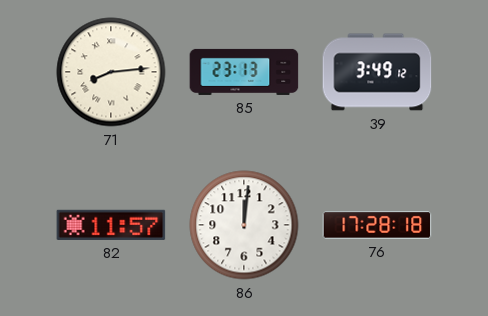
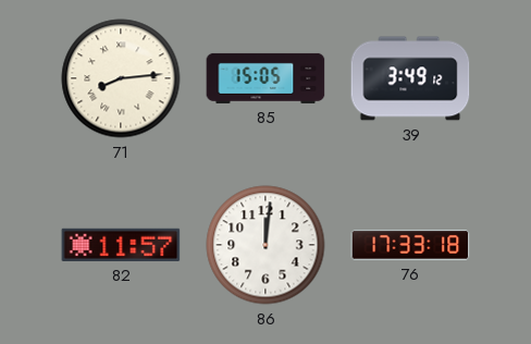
85: 23:13 -> 15:05 (265, 78)
76: 17:28 -> 17:33 (410, 245)
